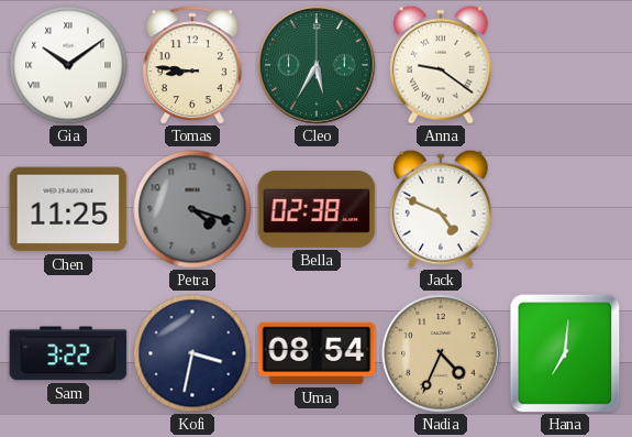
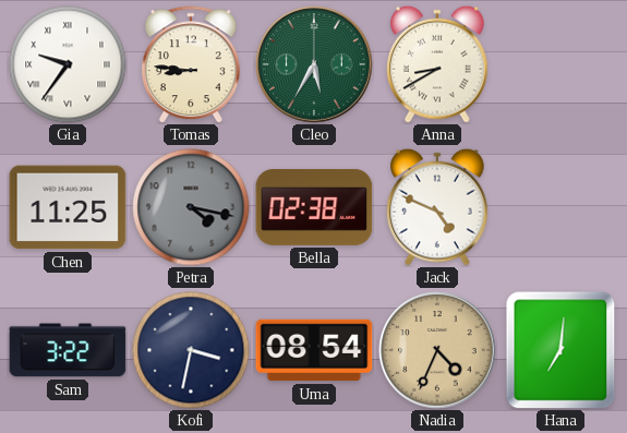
Gia: 10:09 -> 9:36 (68, 64)
Anna: 9:21 -> 8:40 (438, 64)
Petra: 4:18 -> 4:17 (191, 207)
